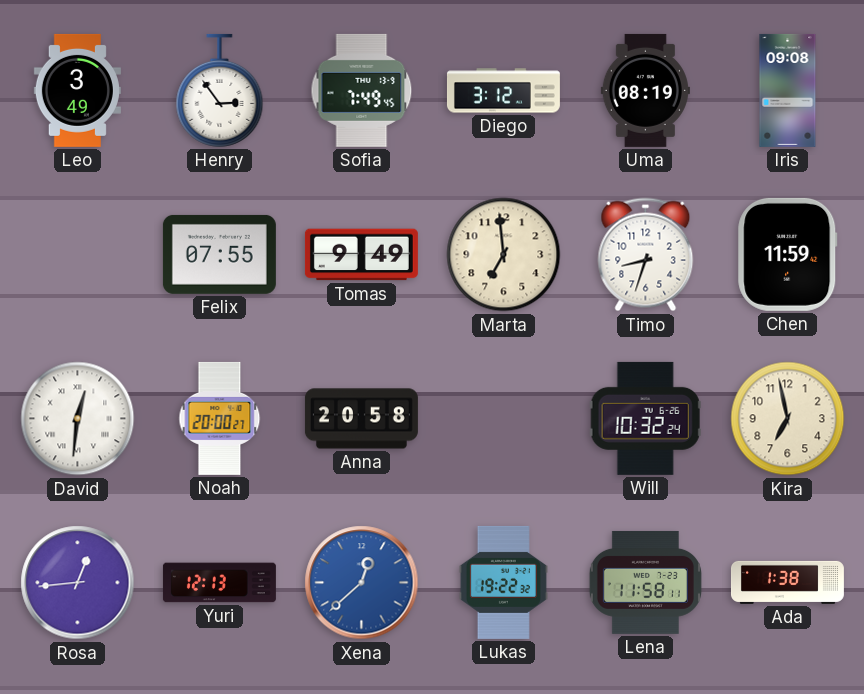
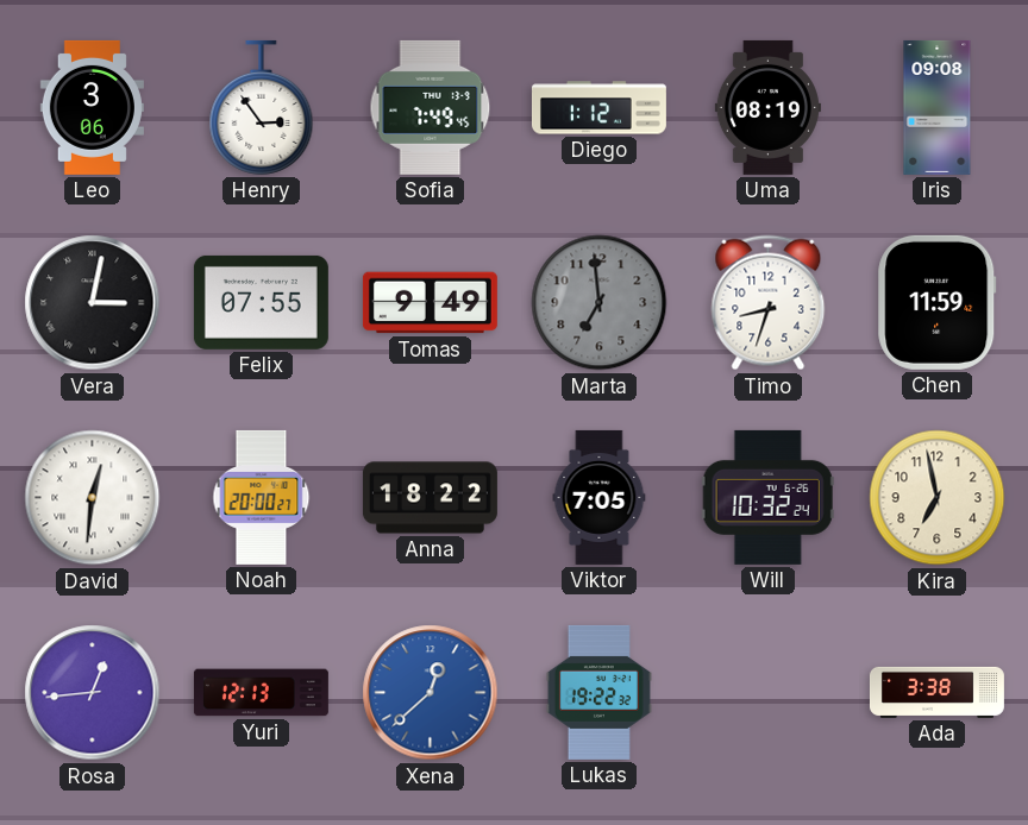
Leo: 3:49 -> 3:06 (92, 107)
Diego: 3:12 -> 1:12 (598, 108)
Vera: none -> 3:02 (93, 303)
Marta dial: cream -> grey (600, 303)
Anna: 20:58 -> 18:22 (430, 498)
Viktor: none -> 7:05 (600, 497)
Lena: 11:58 -> none (645, 582)
Ada: 1:38 -> 3:38 (936, 692)
